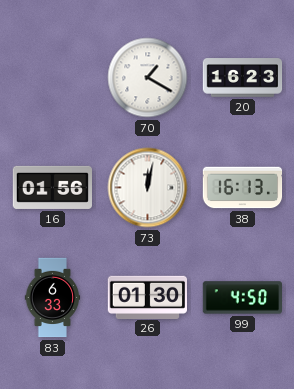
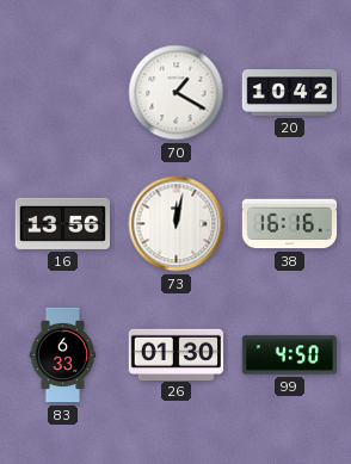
20: 16:23 -> 10:42 (290, 93)
16: 01:56 -> 13:56 (62, 223)
38: 16:13 -> 16:16 (290, 224)
